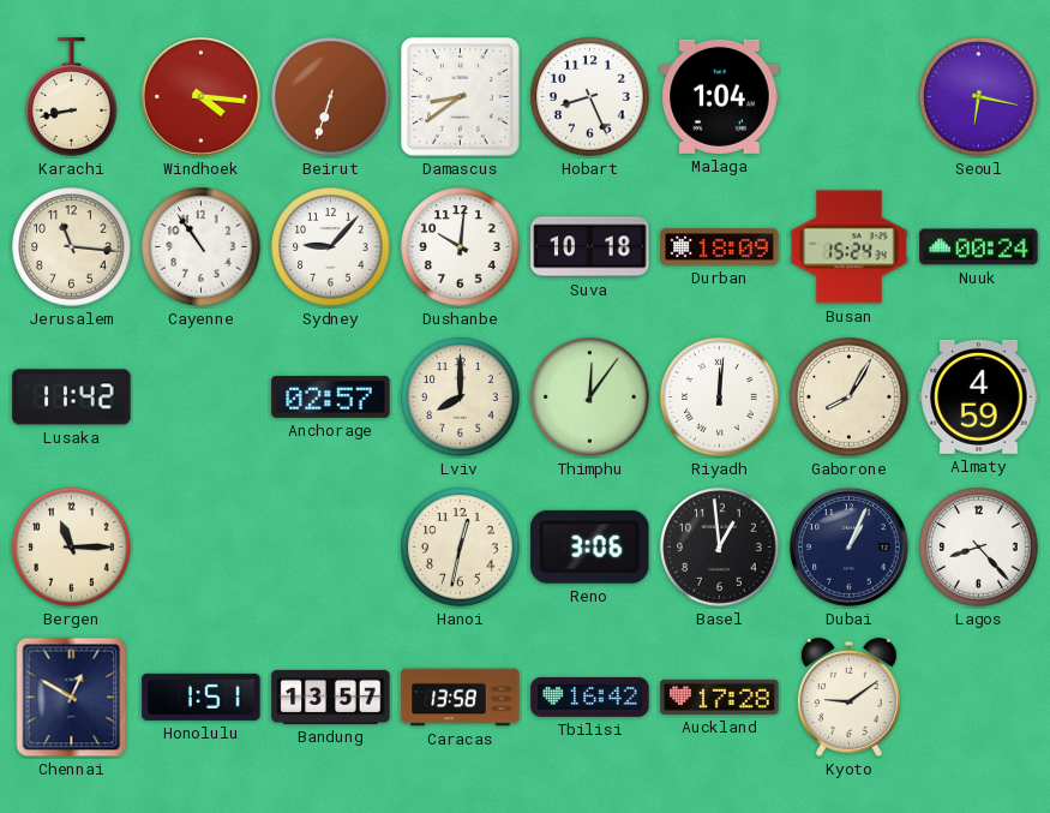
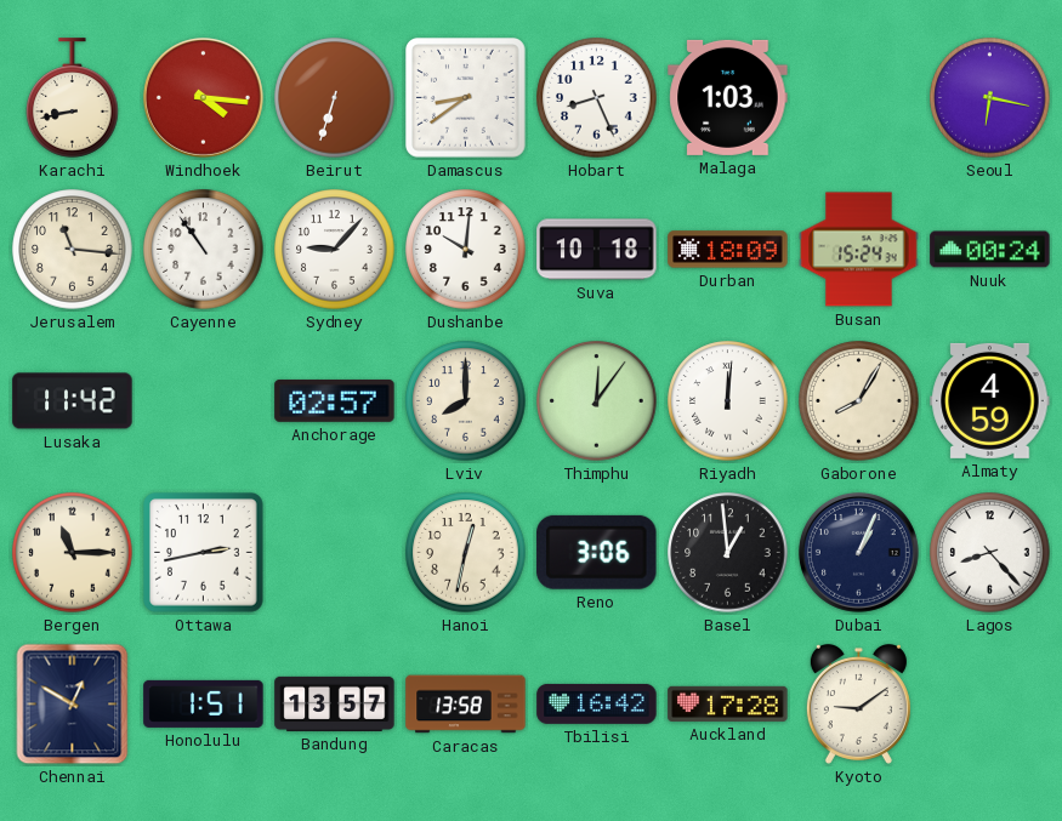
Malaga: 1:04 -> 1:03 (728, 97)
Ottawa: none -> 2:43 (204, 553)
